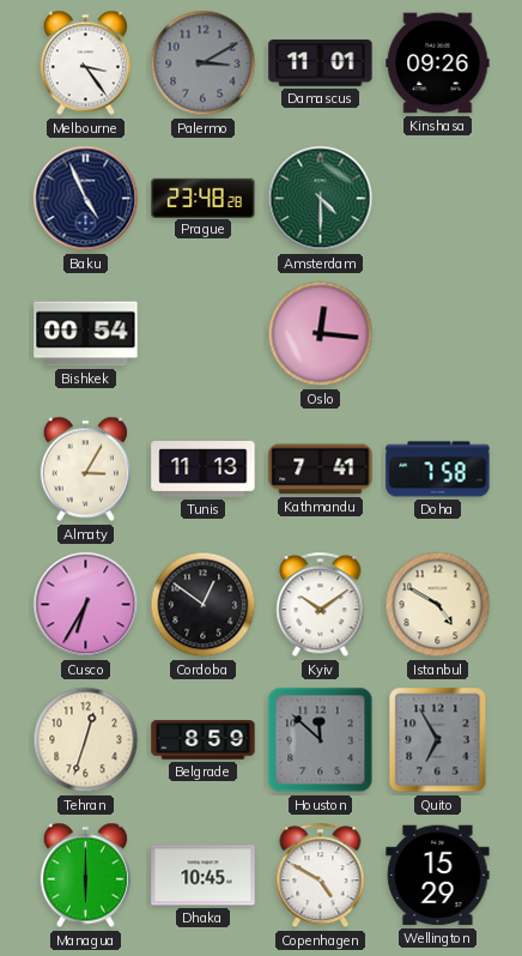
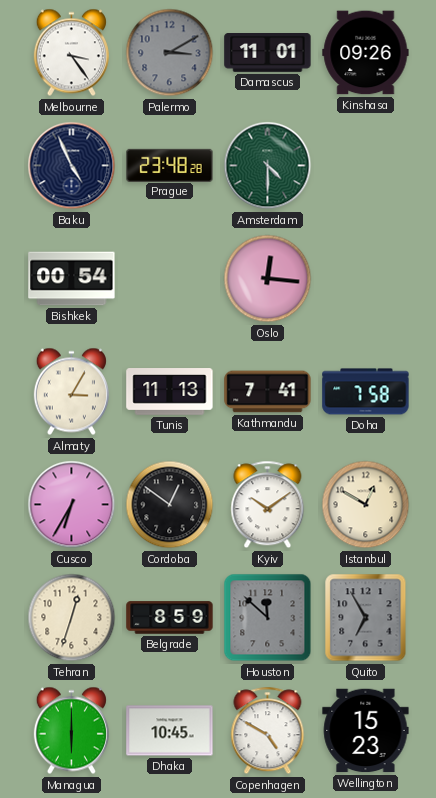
Istanbul: 4:50 -> 12:50 (366, 505)
Wellington: 15:29 -> 15:23 (366, 731)
